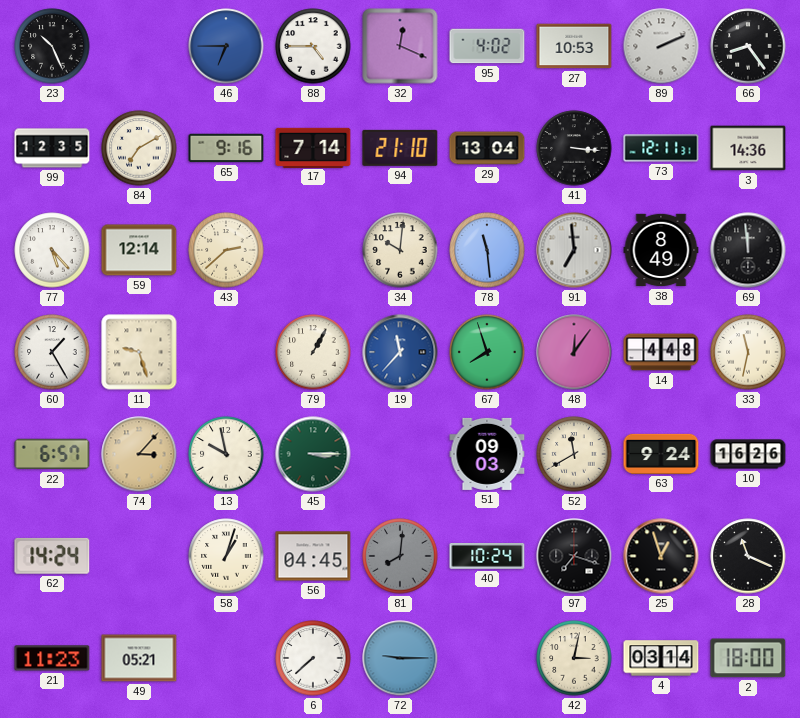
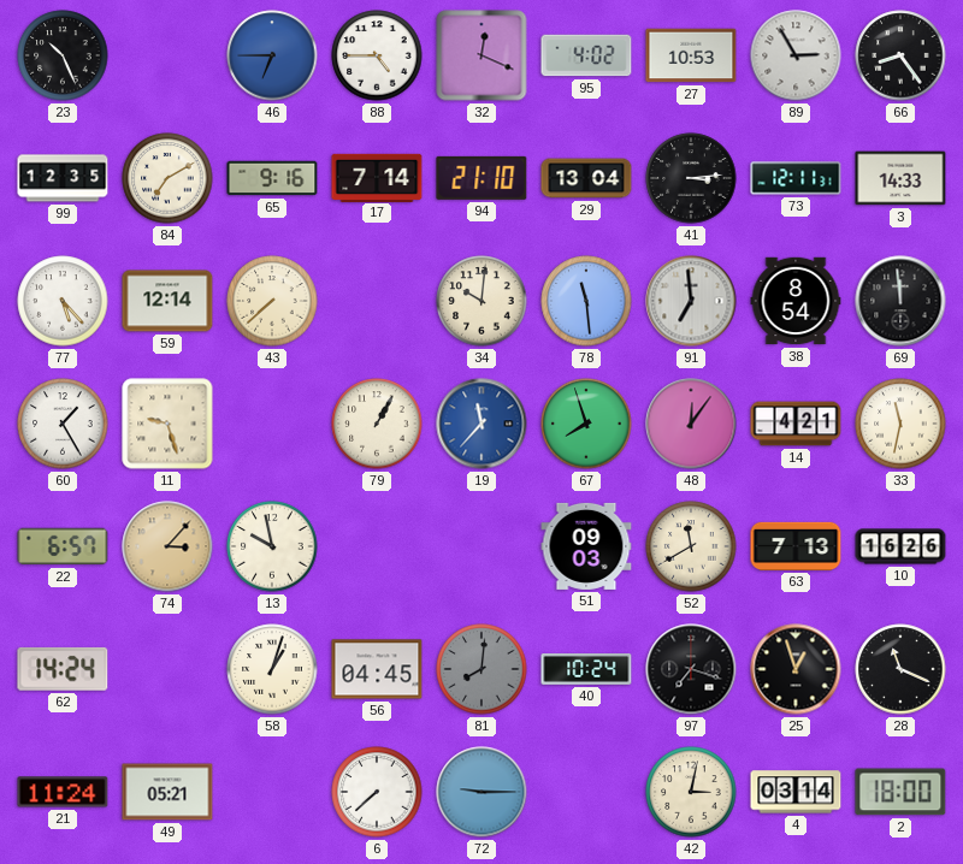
89: 2:11 -> 2:55 (796, 55)
41: 3:16 -> 3:14 (691, 178)
3: 14:36 -> 14:33 (900, 178)
43: 2:38 -> 7:38 (272, 301)
38: 8:49 -> 8:54 (796, 301)
14: 4:48 -> 4:21 (796, 424)
45: 3:15 -> none (313, 454)
63: 9:24 -> 7:13 (796, 546)
21: 11:23 -> 11:24 (63, 792)
